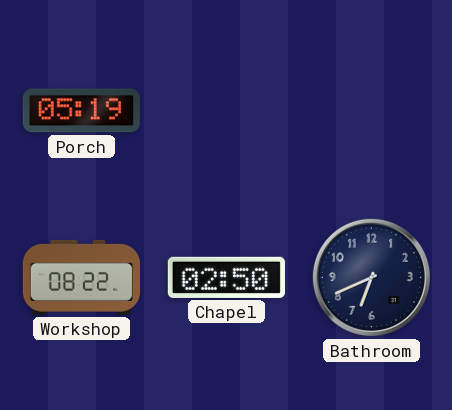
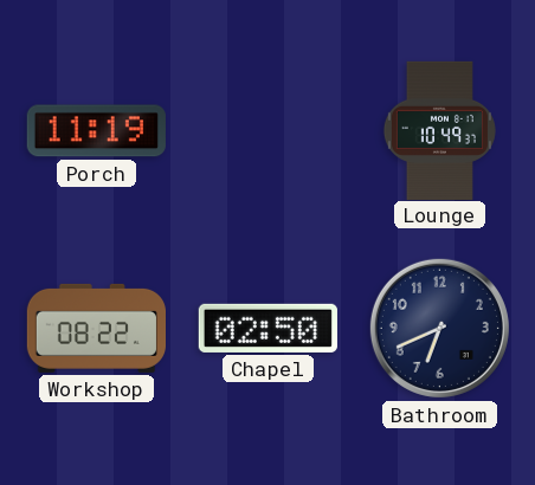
Porch: 05:19 -> 11:19 (96, 131)
Lounge: none -> 10:49 (439, 130)
